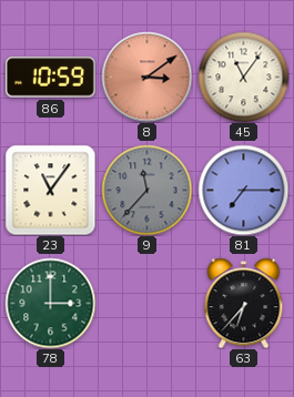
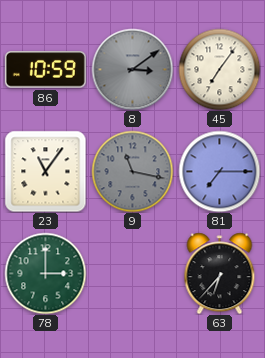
8 dial: salmon -> grey (132, 69)
45: 11:06 -> 7:06 (219, 69)
9: 11:37 -> 11:17 (132, 171)
